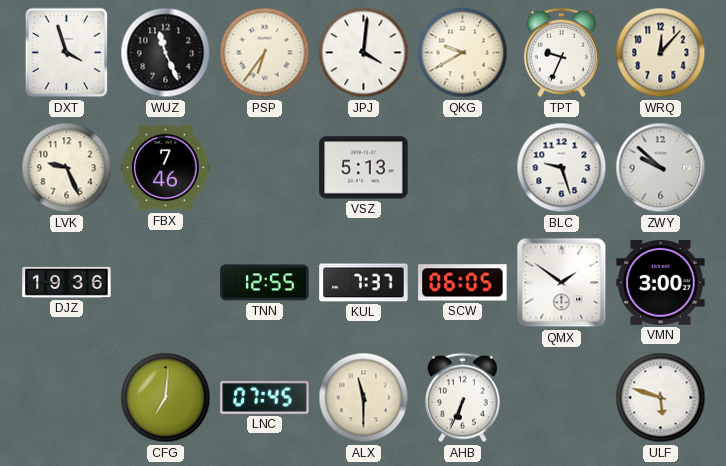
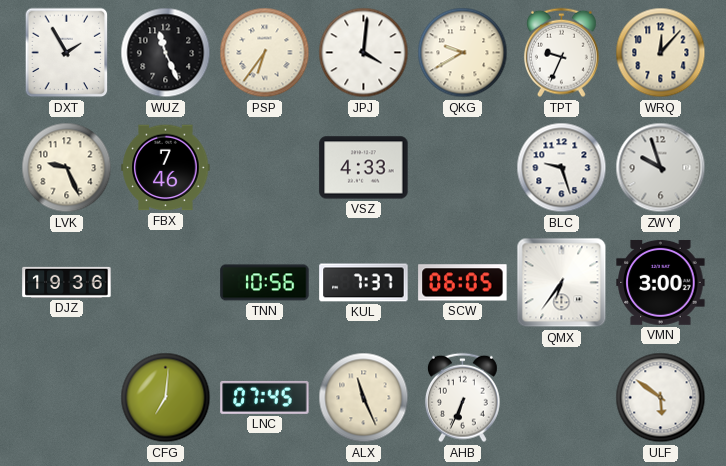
DXT: 3:57 -> 1:55 (67, 53)
VSZ: 5:13 -> 4:33 (364, 168)
ZWY: 9:52 -> 9:57 (661, 168)
TNN: 12:55 -> 10:56 (265, 283)
QMX: 1:51 -> 6:36 (562, 283)
ALX: 11:30 -> 11:26 (364, 398)
ULF: 5:48 -> 5:51 (661, 398)
